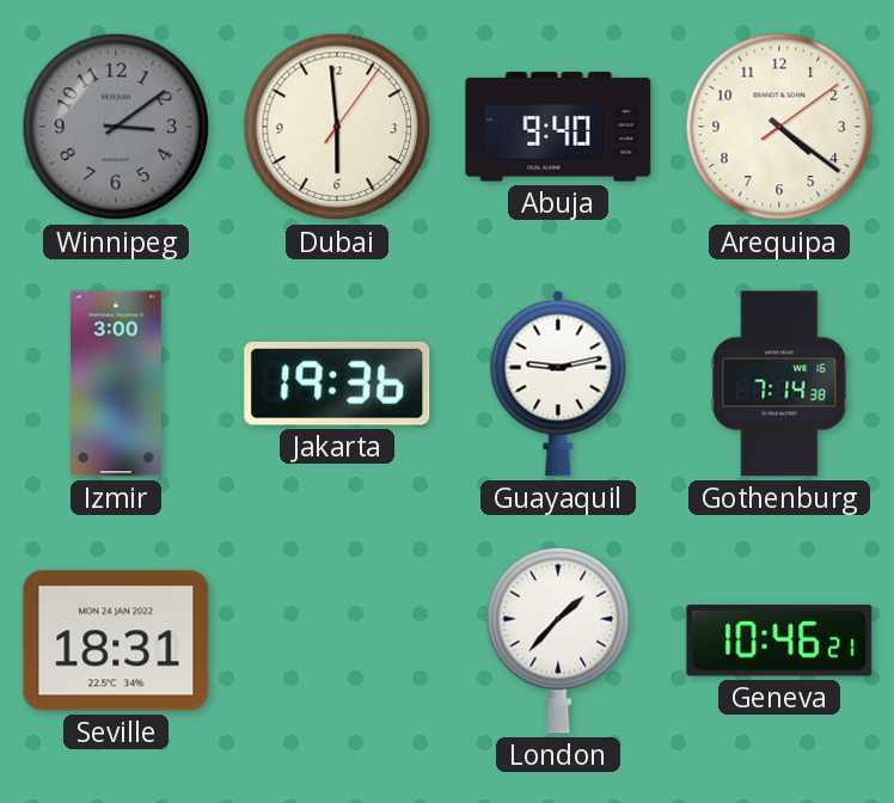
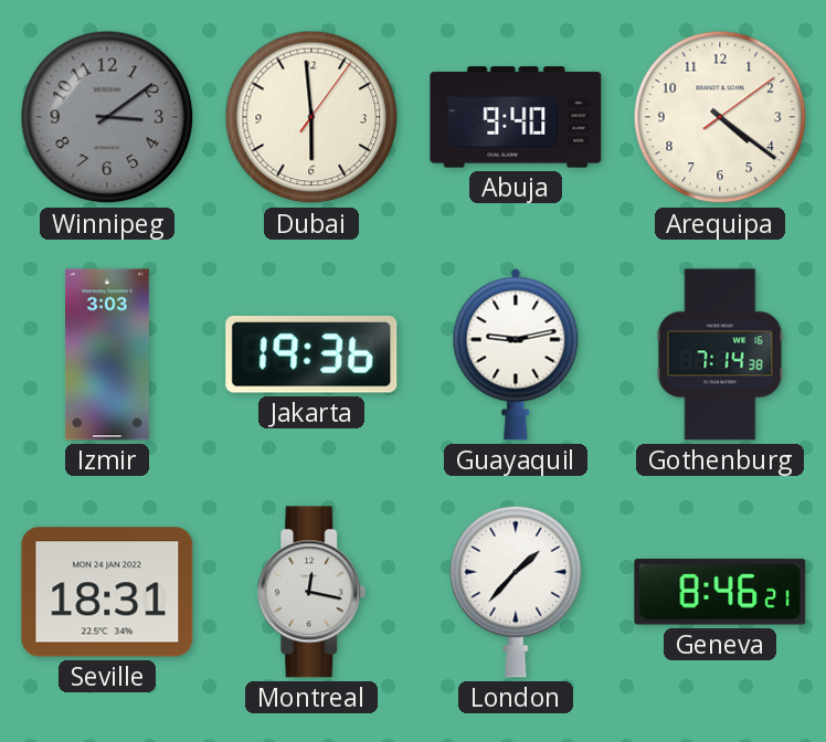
Izmir: 3:00 -> 3:03 (107, 354)
Montreal: none -> 12:17 (311, 592)
Geneva: 10:46 -> 8:46 (720, 592)
